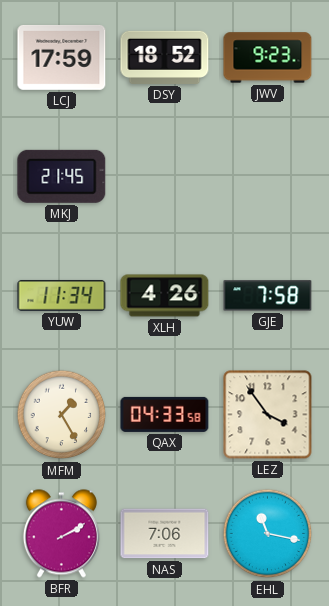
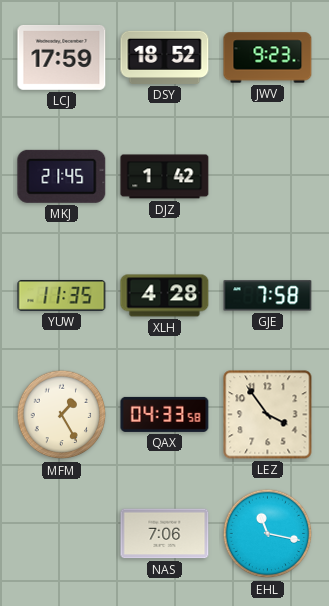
DJZ: none -> 1:42 (165, 177)
YUW: 11:34 -> 11:35 (62, 296)
XLH: 4:26 -> 4:28 (165, 296)
BFR: 2:10 -> none (61, 534)
